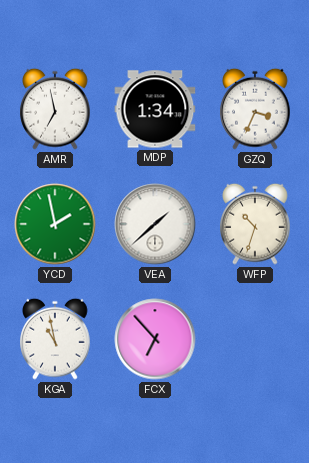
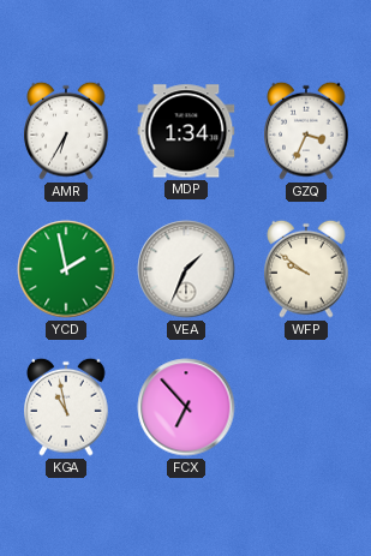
AMR: 6:58 -> 6:35 (66, 131)
VEA: 1:38 -> 1:34 (186, 269)
WFP: 10:33 -> 9:51 (306, 269)
